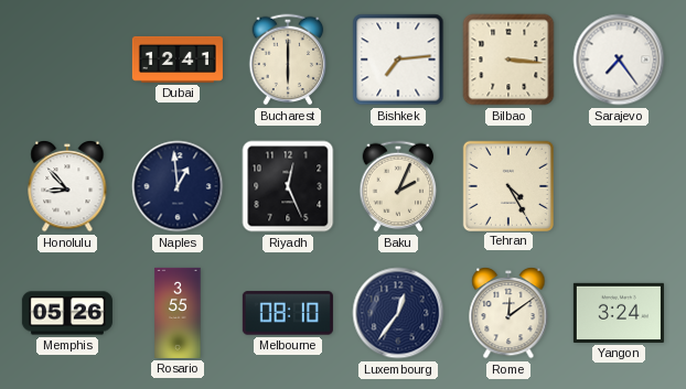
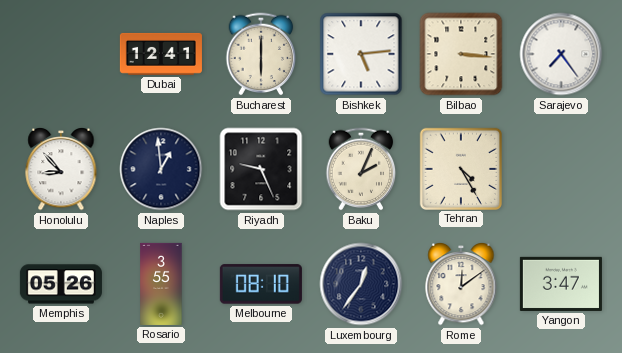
Bishkek: 7:14 -> 5:14 (361, 54)
Riyadh: 12:26 -> 9:26 (261, 169)
Yangon: 3:24 -> 3:47 (561, 284)
